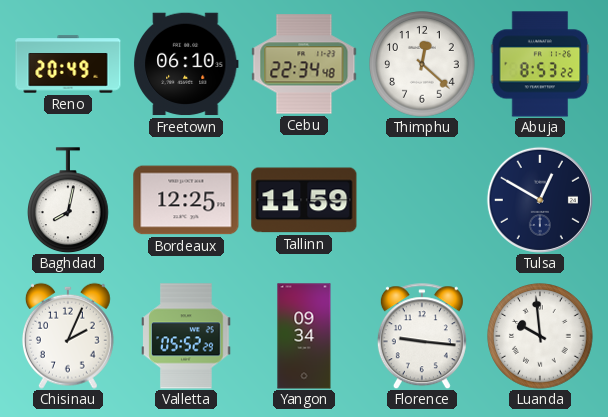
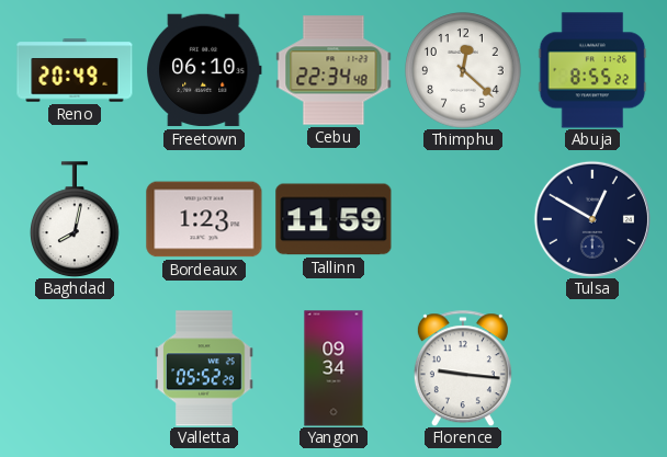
Abuja: 8:53 -> 8:55 (592, 70)
Bordeaux: 12:25 -> 1:23 (204, 219)
Chisinau: 2:04 -> none (68, 336)
Luanda: 9:59 -> none (540, 336)
